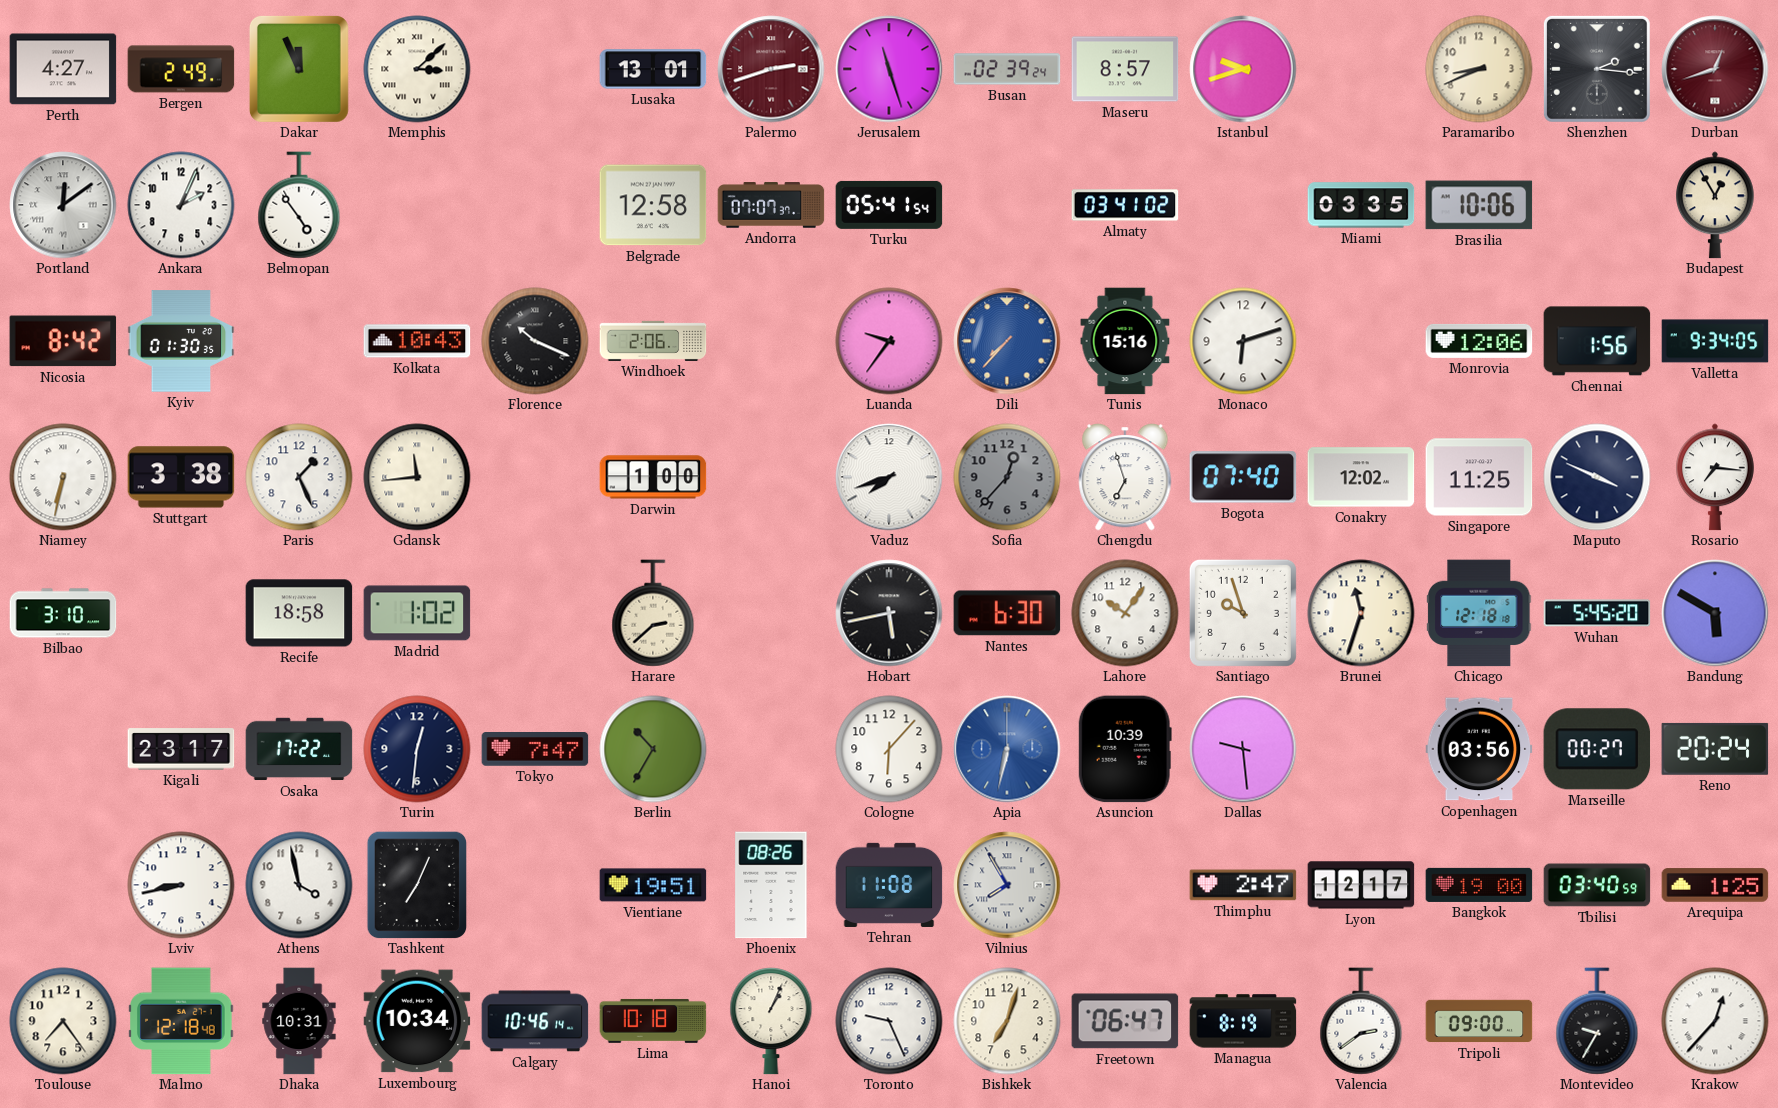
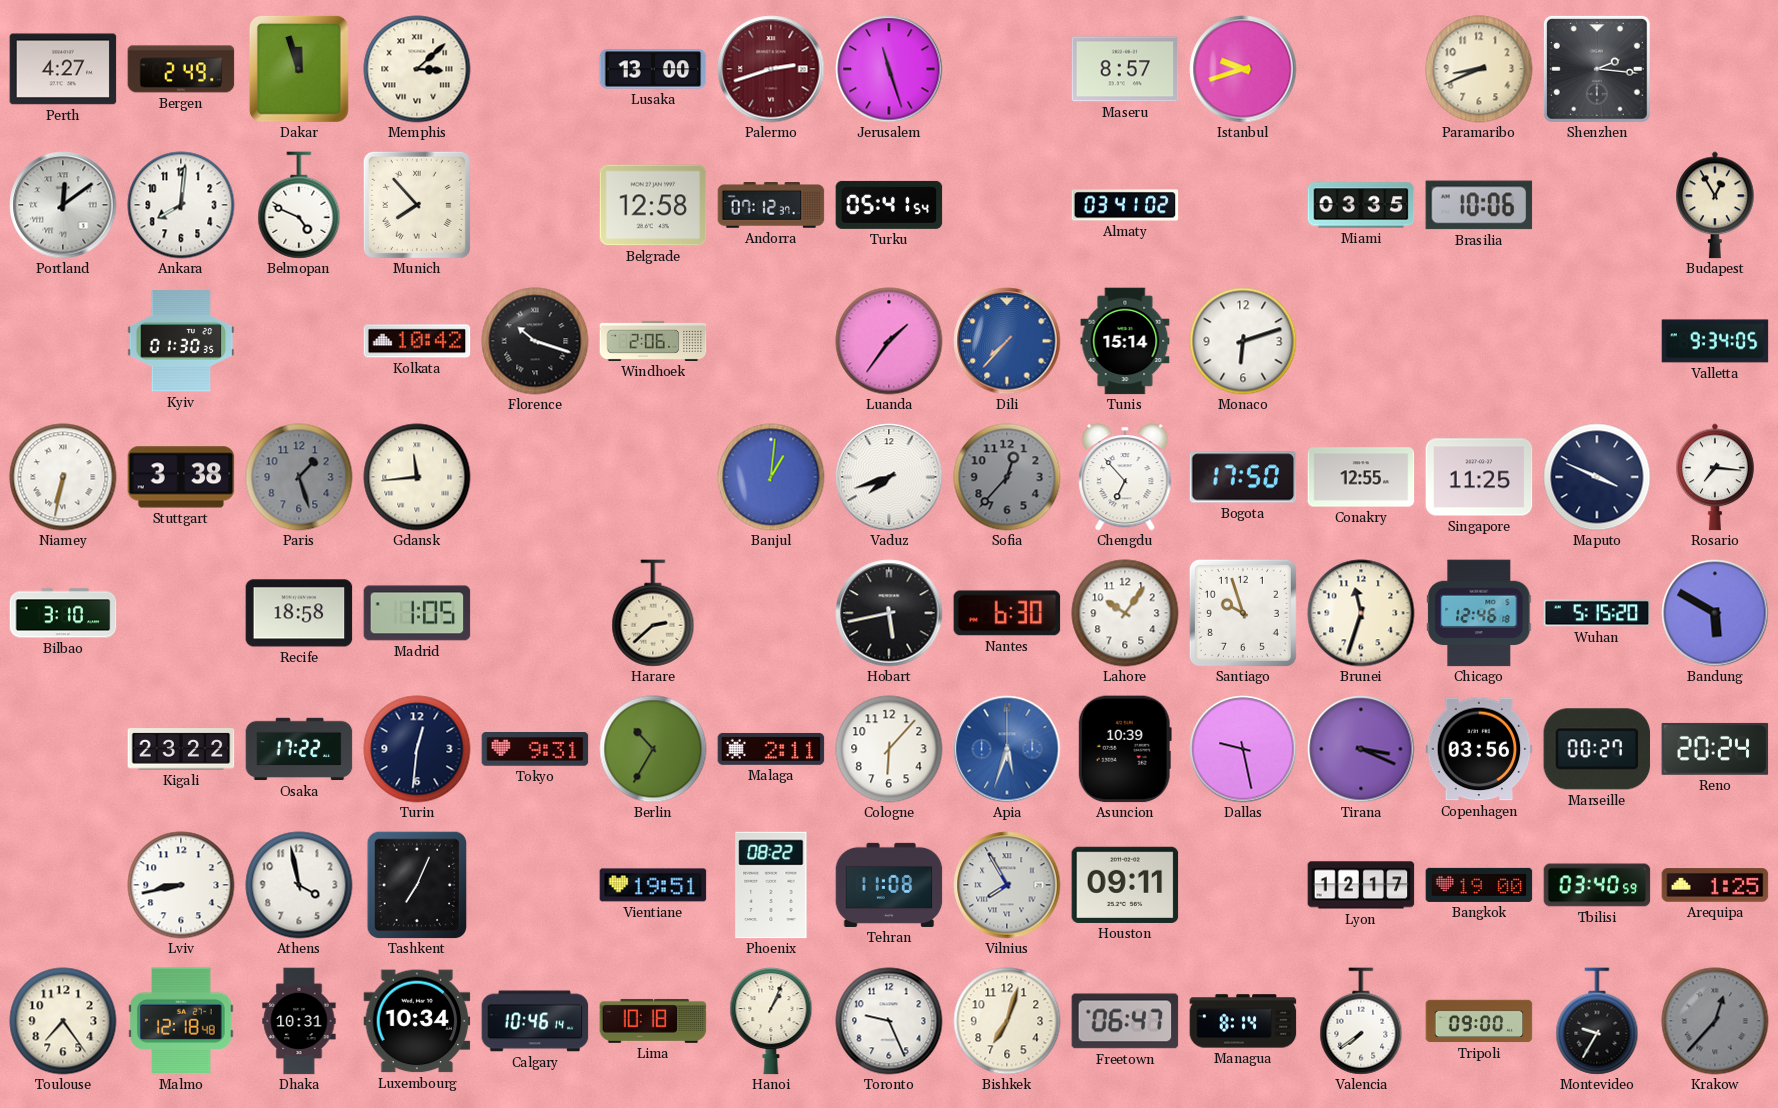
Dakar: 11:56 -> 11:57 (299, 69)
Lusaka: 13:01 -> 13:00 (653, 69)
Busan: 02:39 -> none (1007, 69)
Durban: 12:42 -> none (1715, 69)
Ankara: 2:04 -> 8:01 (181, 205)
Belmopan: 4:54 -> 4:49 (299, 205)
Munich: none -> 7:53 (417, 205)
Andorra: 07:07 -> 07:12 (771, 205)
Nicosia: 8:42 -> none (63, 341)
Kolkata: 10:43 -> 10:42 (417, 341)
Florence: 10:19 -> 10:18 (535, 341)
Luanda: 9:36 -> 1:36 (889, 341)
Tunis: 15:16 -> 15:14 (1125, 341)
Monrovia: 12:06 -> none (1479, 341)
Chennai: 1:56 -> none (1597, 341)
Paris: 1:26 -> 1:27 (299, 477)
Paris dial: white -> grey (299, 477)
Darwin: 1:00 -> none (653, 477)
Banjul: none -> 1:01 (771, 477)
Chengdu: 6:57 -> 6:53 (1125, 478)
Bogota: 07:40 -> 17:50 (1243, 477)
Conakry: 12:02 -> 12:55 (1361, 477)
Madrid: 1:02 -> 1:05 (417, 613)
Chicago: 12:18 -> 12:46 (1480, 613)
Wuhan: 5:45 -> 5:15 (1597, 613)
Kigali: 23:17 -> 23:22 (181, 749)
Tokyo: 7:47 -> 9:31 (535, 749)
Malaga: none -> 2:11 (771, 749)
Apia: 6:32 -> 5:33 (1007, 749)
Dallas: 9:29 -> 9:28 (1243, 749)
Tirana: none -> 3:19 (1361, 749)
Phoenix: 08:26 -> 08:22 (771, 885)
Houston: none -> 09:11 (1125, 885)
Thimphu: 2:47 -> none (1243, 885)
Managua: 8:19 -> 8:14 (1243, 1021)
Valencia: 2:39 -> 7:39 (1361, 1021)
Krakow dial: white -> grey (1715, 1021)
